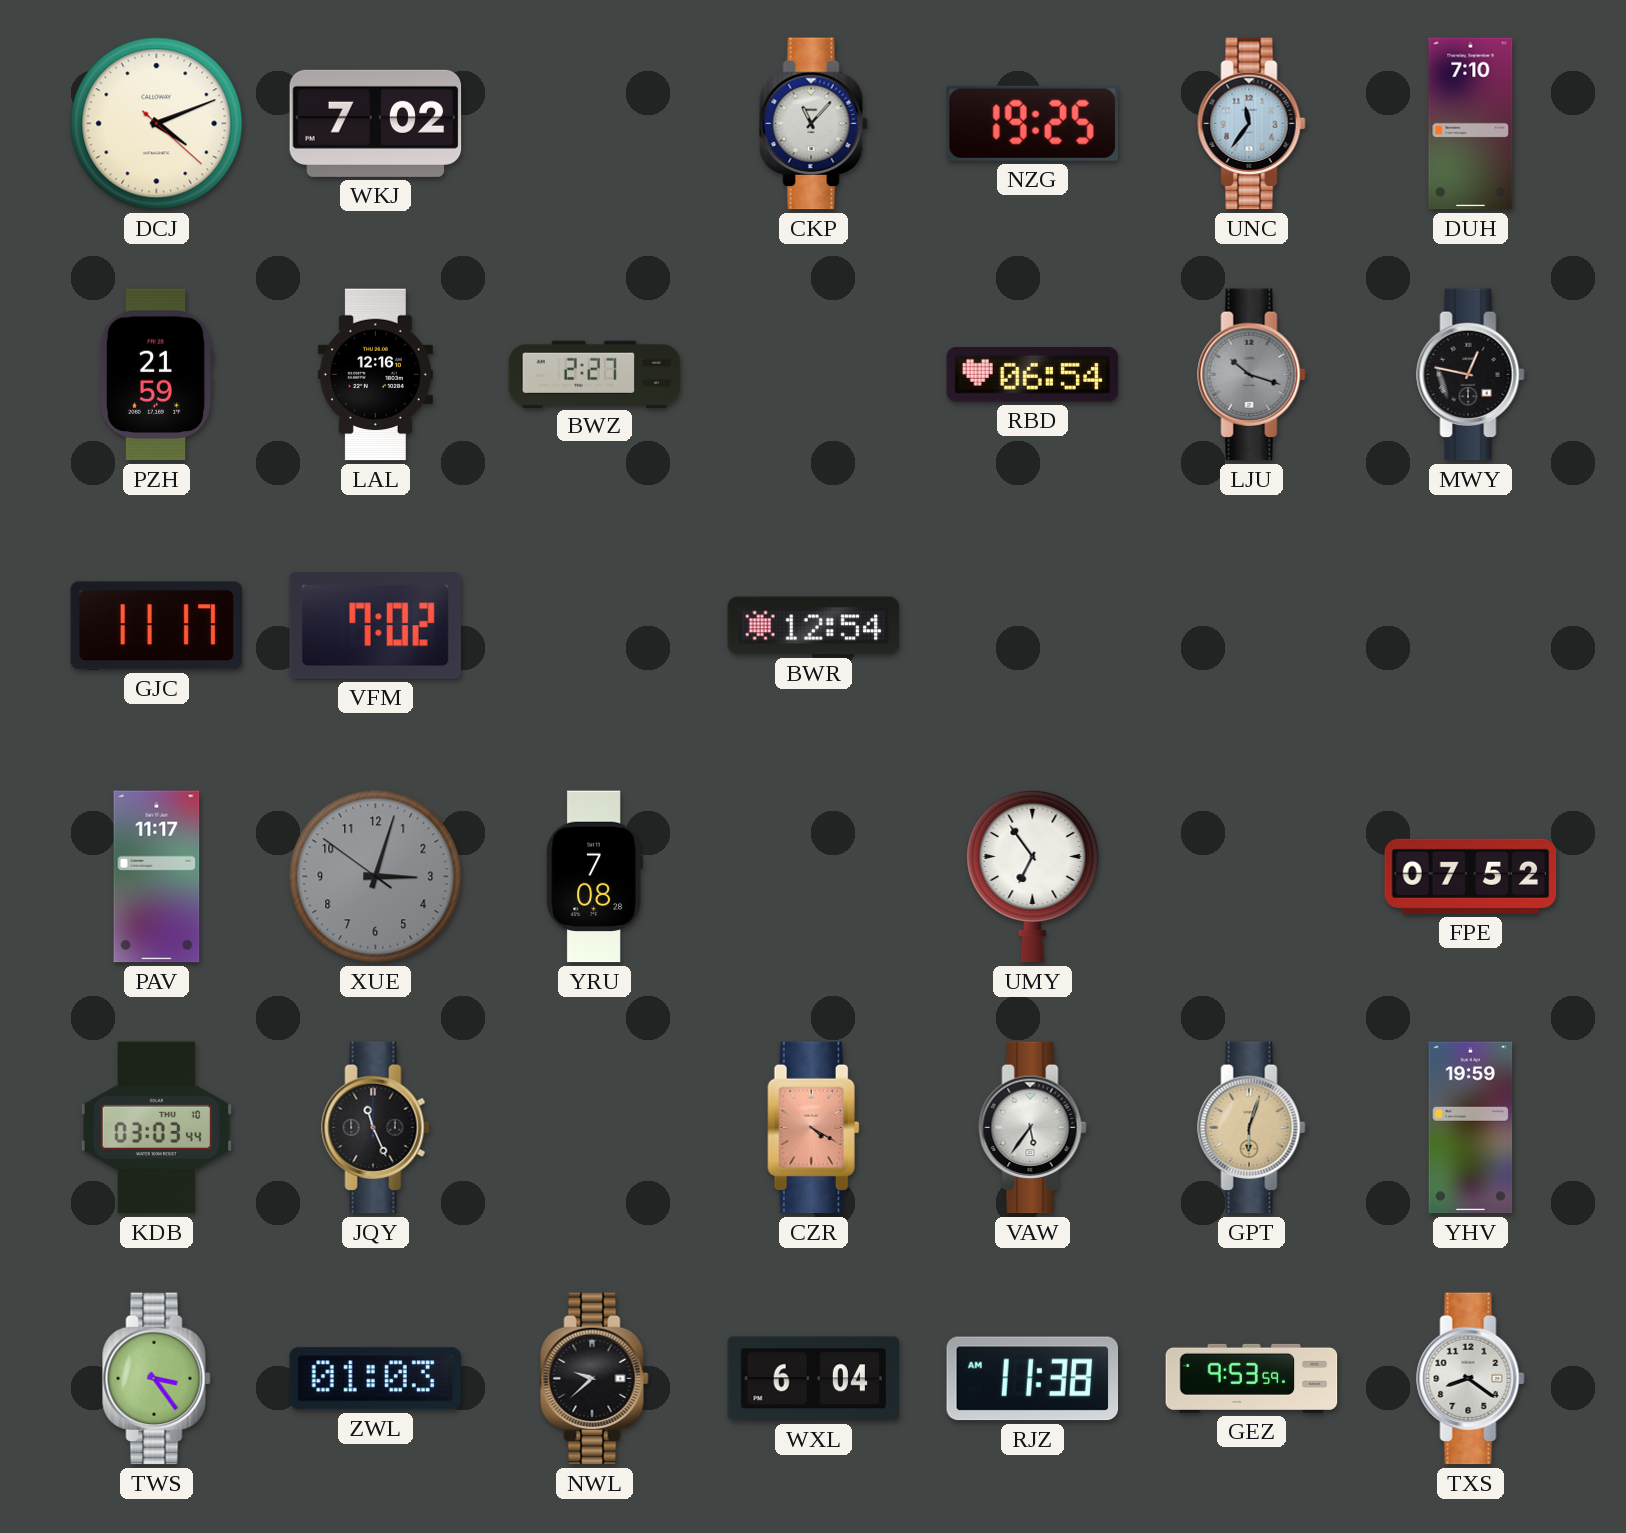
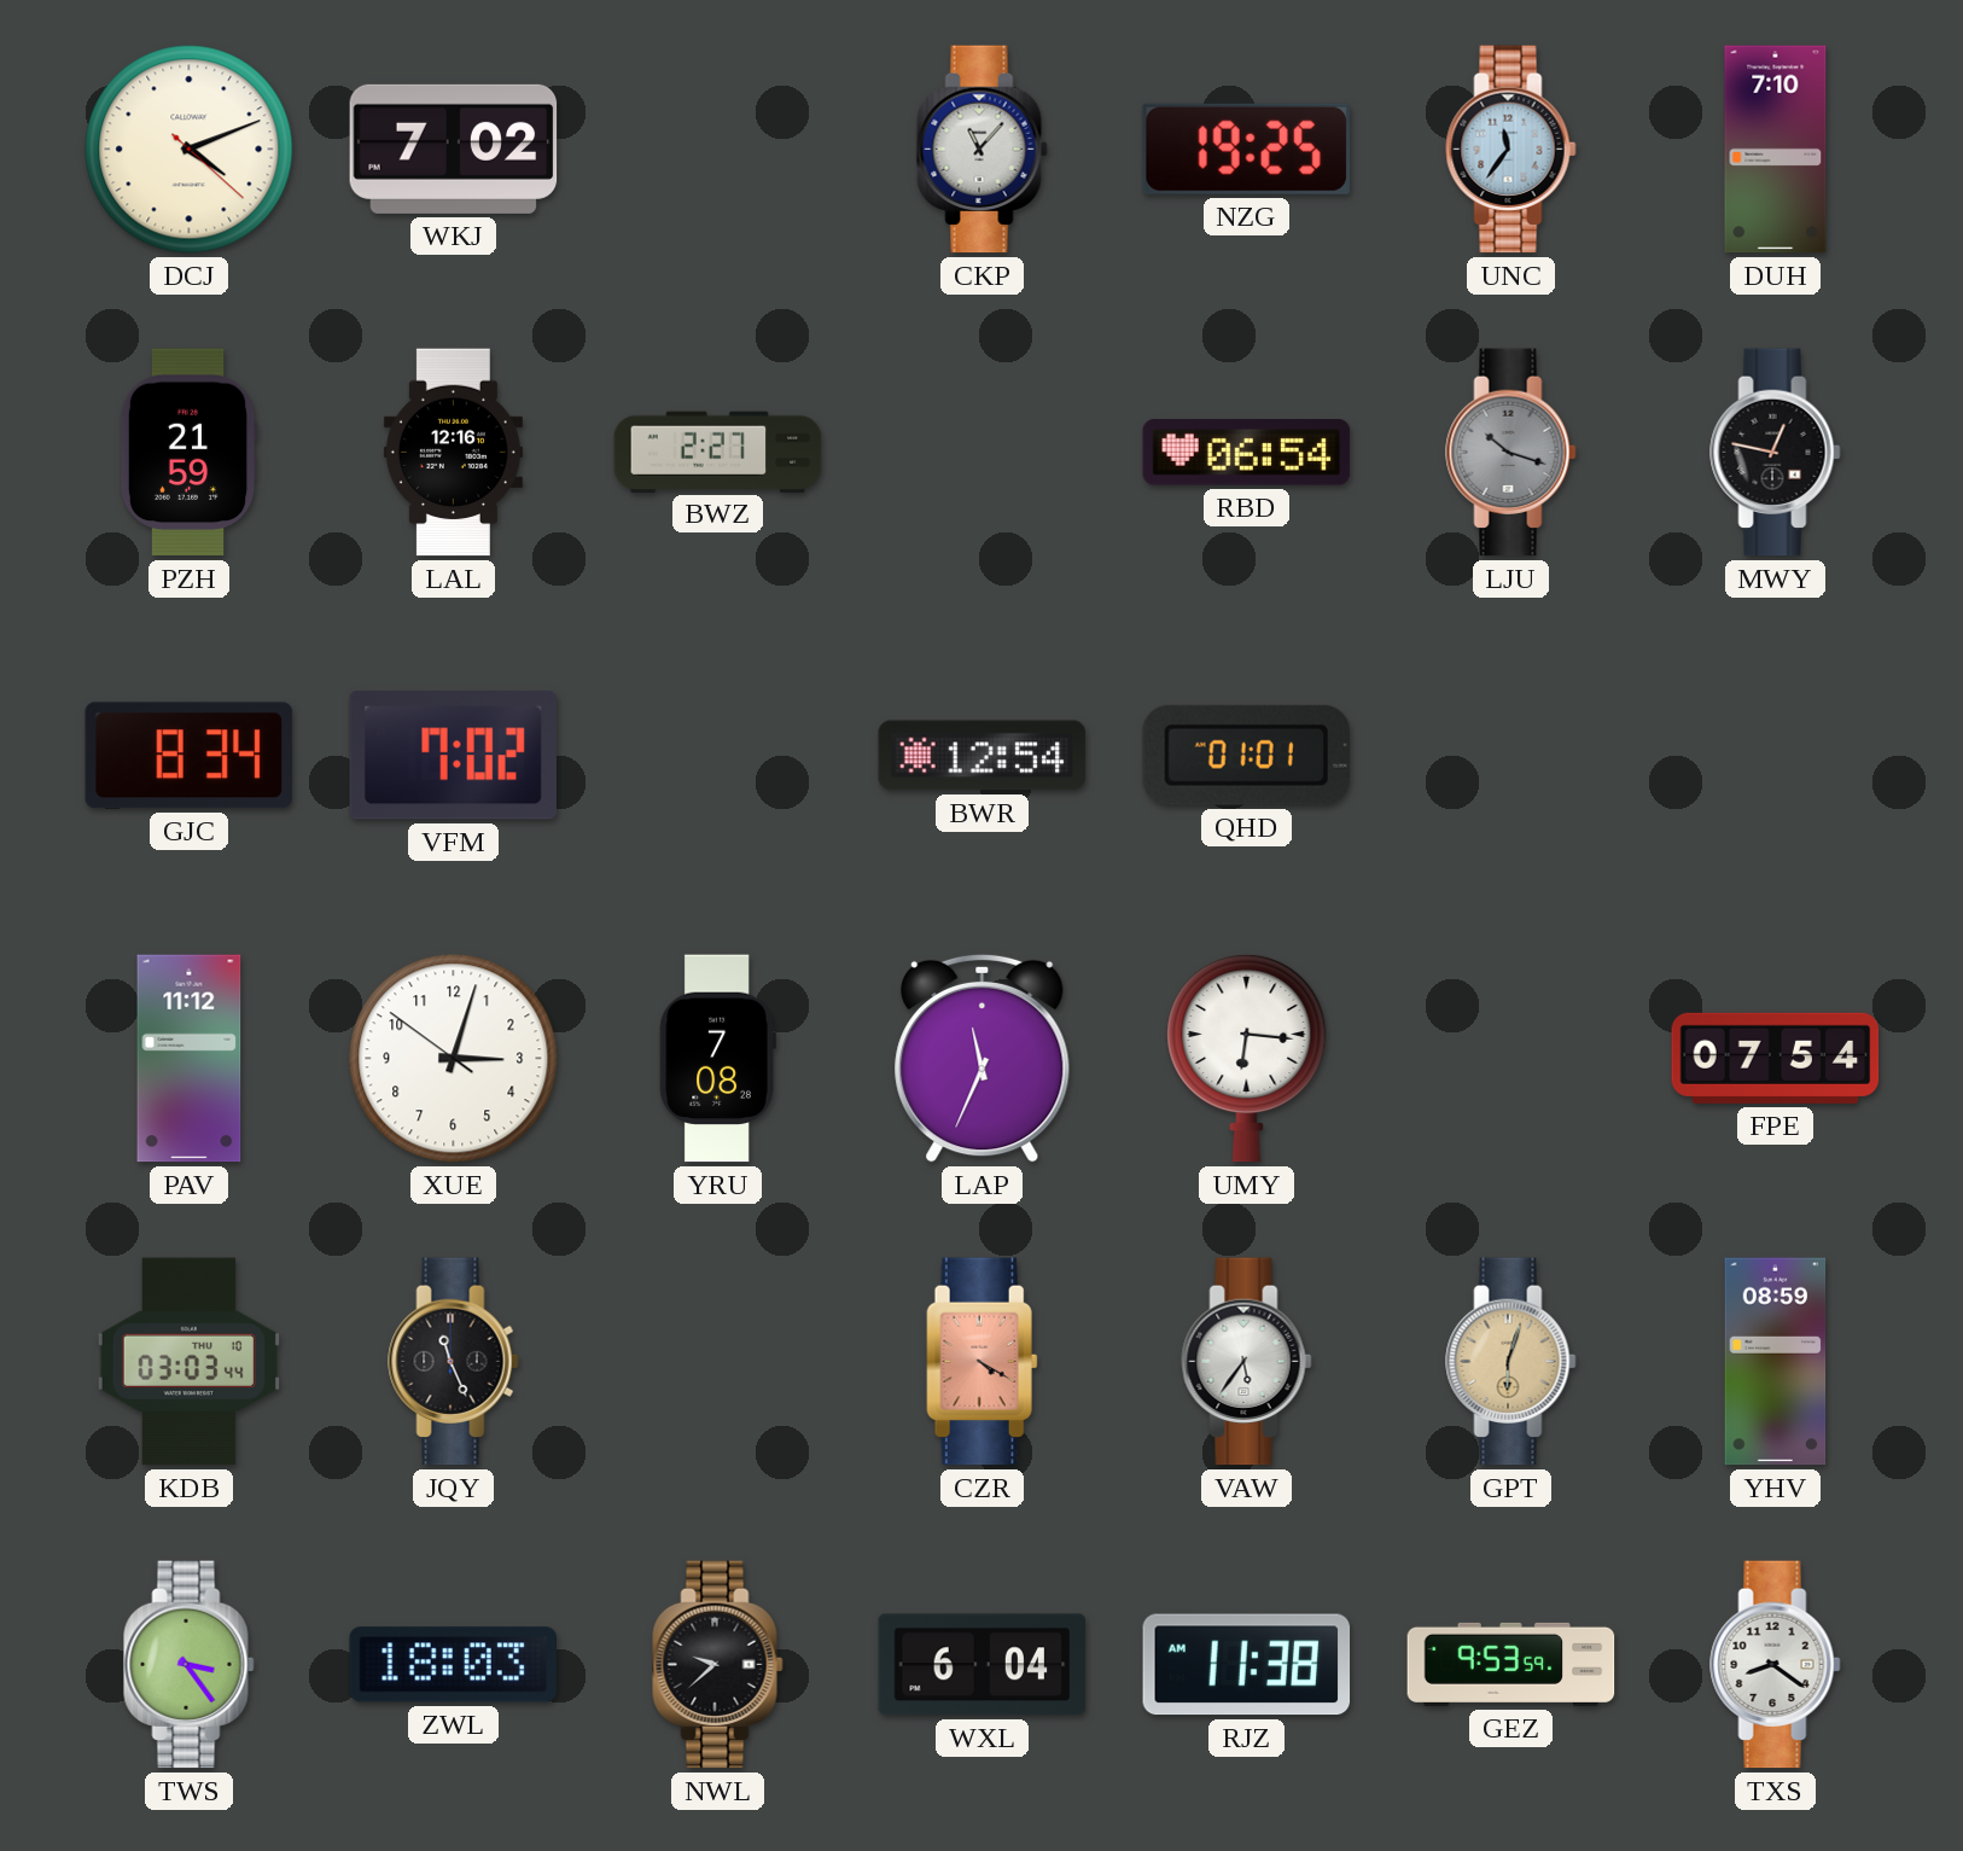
GJC: 11:17 -> 8:34 (190, 756)
QHD: none -> 01:01 (1246, 755)
PAV: 11:17 -> 11:12 (190, 1059)
XUE dial: grey -> white (454, 1059)
LAP: none -> 11:34 (983, 1058)
UMY: 6:54 -> 6:16 (1247, 1058)
FPE: 07:52 -> 07:54 (1776, 1058)
YHV: 19:59 -> 08:59 (1776, 1362)
ZWL: 01:03 -> 18:03 (453, 1665)
